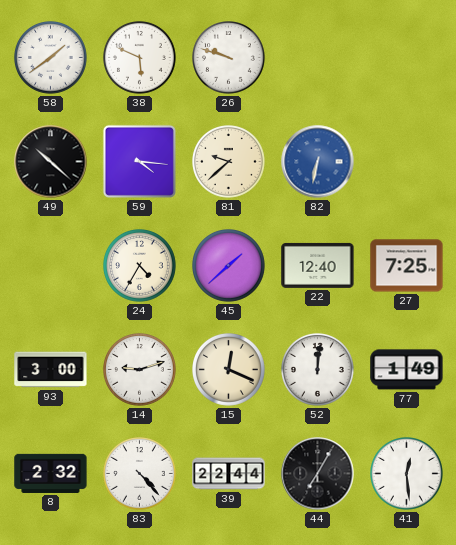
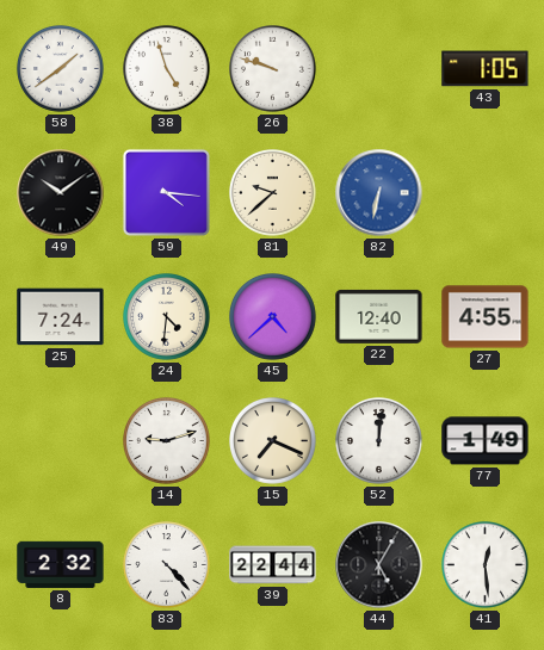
38: 5:49 -> 4:57 (167, 69)
43: none -> 1:05 (486, 69)
49: 10:22 -> 10:09 (61, 193)
25: none -> 7:24 (61, 317)
24: 4:35 -> 4:31 (167, 317)
45: 1:38 -> 4:38 (273, 317)
27: 7:25 -> 4:55 (486, 317)
93: 3:00 -> none (51, 370)
15: 12:19 -> 7:19 (273, 441)
44: 7:05 -> 5:05 (379, 565)
